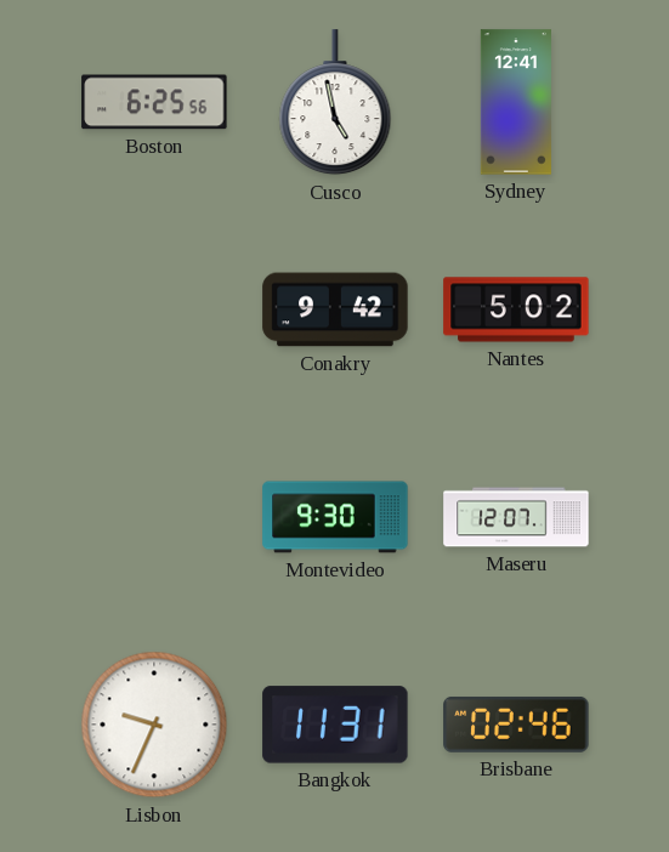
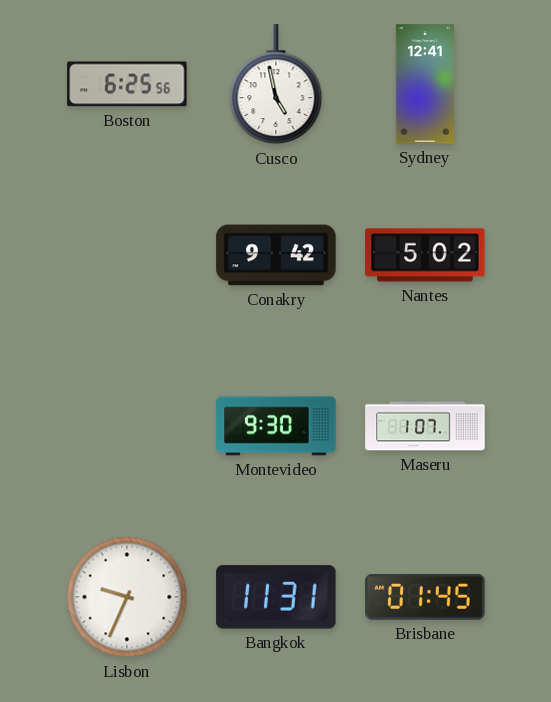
Maseru: 12:07 -> 1:07 (425, 426)
Brisbane: 02:46 -> 01:45 (425, 597)
